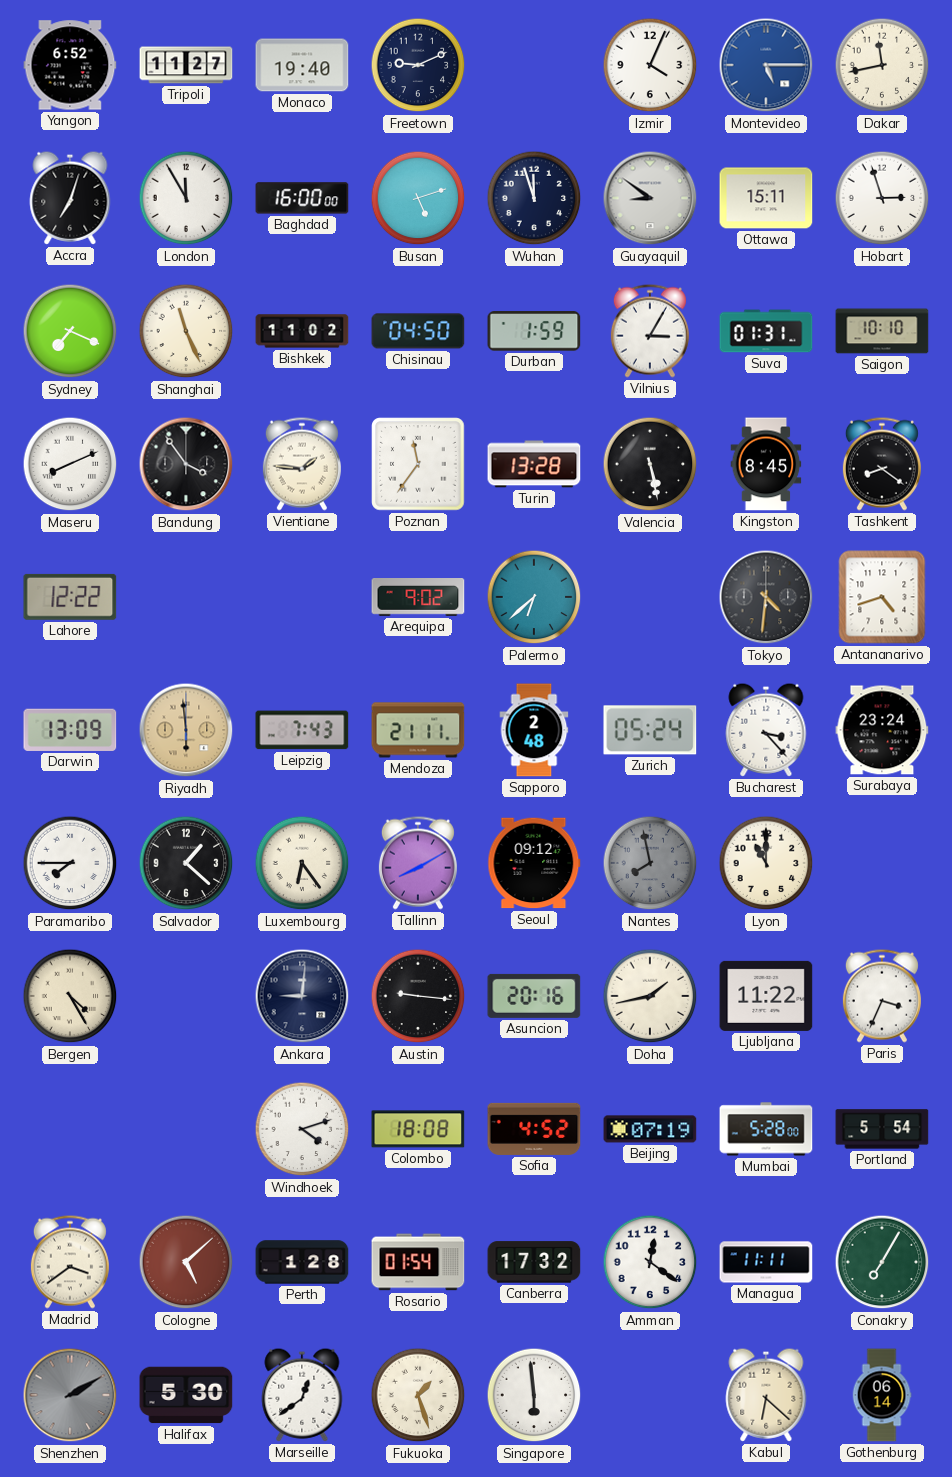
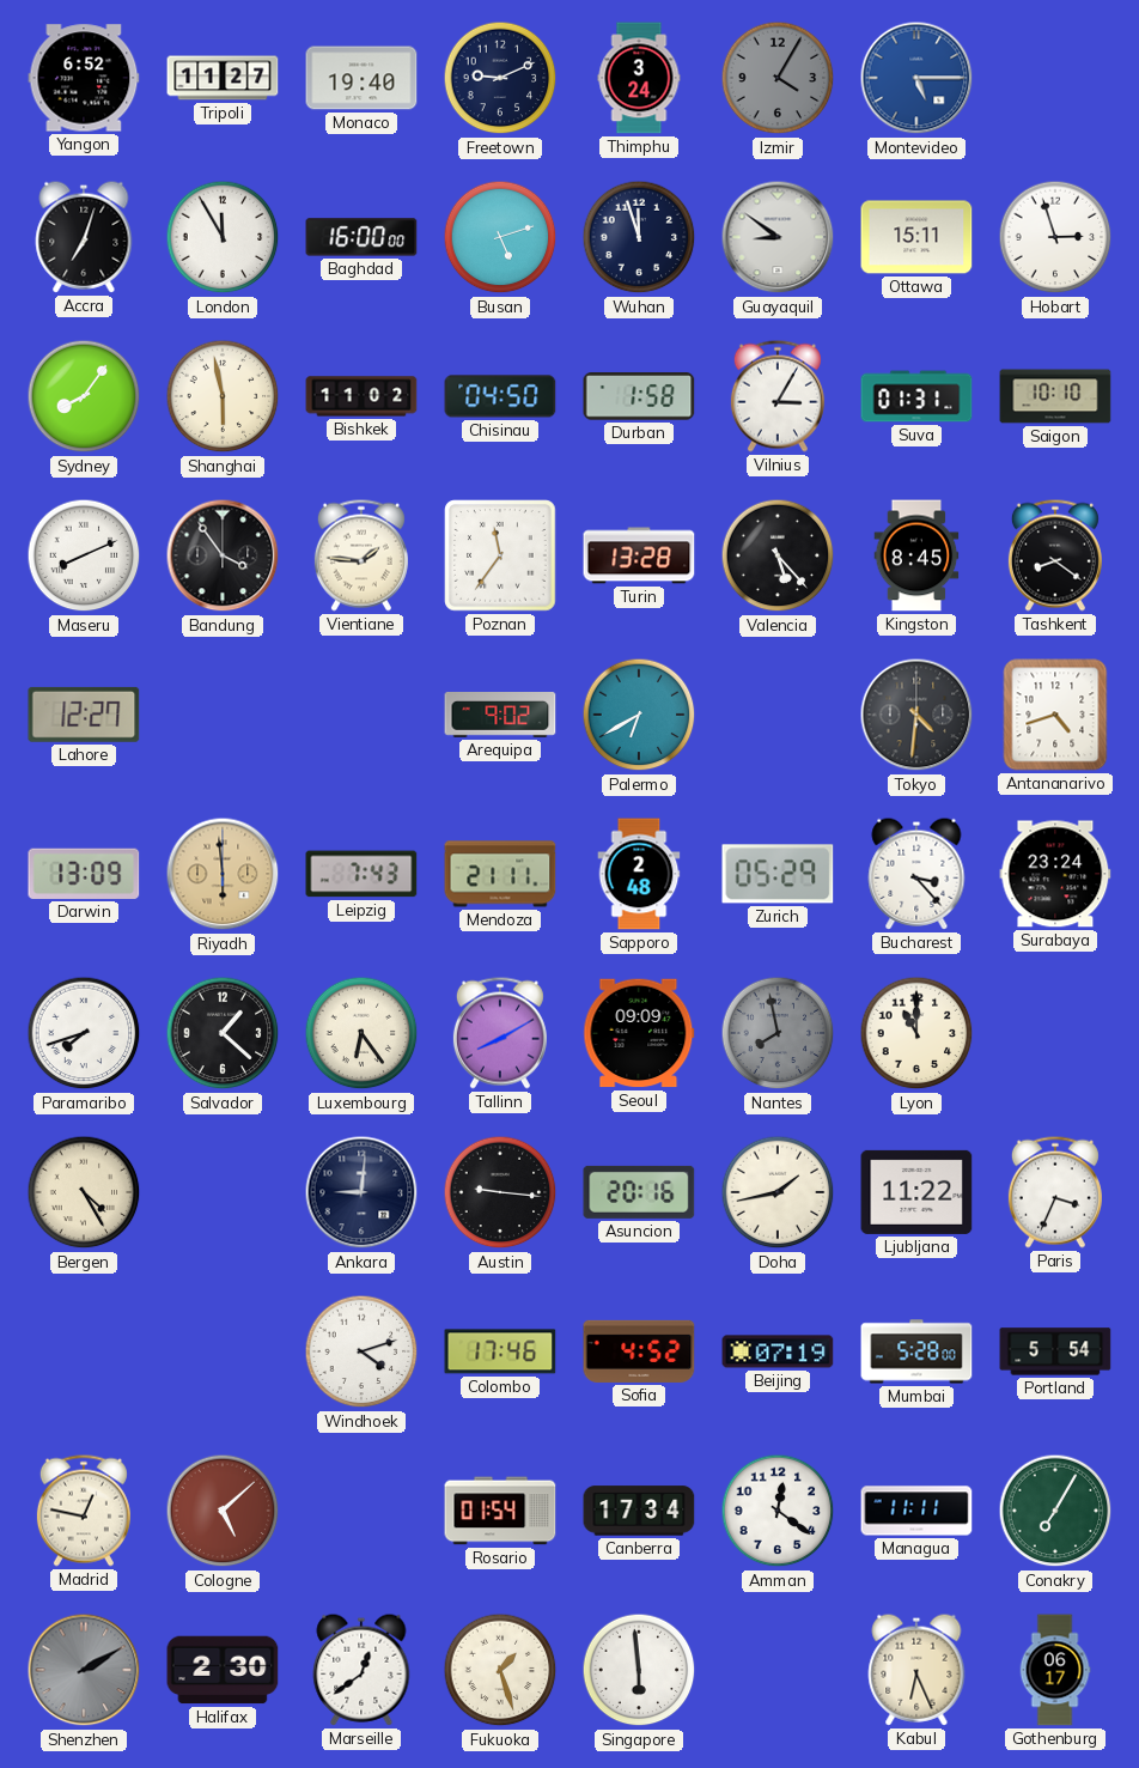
Thimphu: none -> 3:24 (639, 78)
Izmir: 4:04 -> 4:05 (778, 78)
Izmir dial: white -> grey (778, 78)
Dakar: 11:43 -> none (882, 65)
Sydney: 7:19 -> 8:06 (84, 396)
Shanghai: 11:26 -> 5:58 (223, 396)
Durban: 1:59 -> 1:58 (639, 396)
Valencia: 5:28 -> 5:23 (778, 555)
Lahore: 12:22 -> 12:27 (84, 715)
Palermo: 6:38 -> 6:40 (639, 715)
Zurich: 05:24 -> 05:29 (778, 874)
Paramaribo: 7:45 -> 7:42 (84, 1033)
Seoul: 09:12 -> 09:09 (639, 1033)
Colombo: 18:08 -> 17:46 (500, 1351)
Madrid: 3:39 -> 12:47 (84, 1511)
Perth: 1:28 -> none (302, 1262)
Canberra: 17:32 -> 17:34 (639, 1511)
Halifax: 5:30 -> 2:30 (223, 1670)
Kabul: 6:22 -> 6:26 (916, 1670)
Gothenburg: 06:14 -> 06:17 (1055, 1670)
